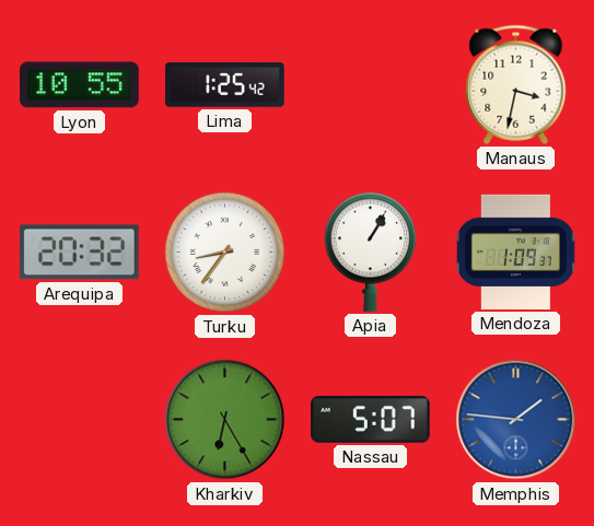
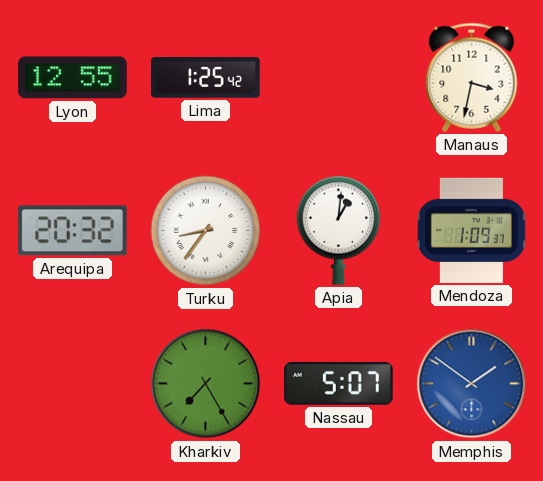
Lyon: 10:55 -> 12:55 (73, 78)
Apia: 1:05 -> 1:01 (339, 230)
Kharkiv: 6:25 -> 7:25 (206, 384)
Memphis: 1:46 -> 1:51 (472, 384)
